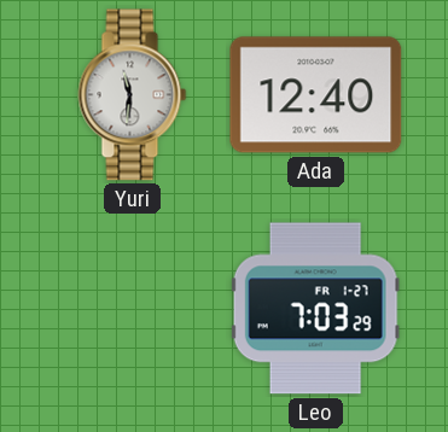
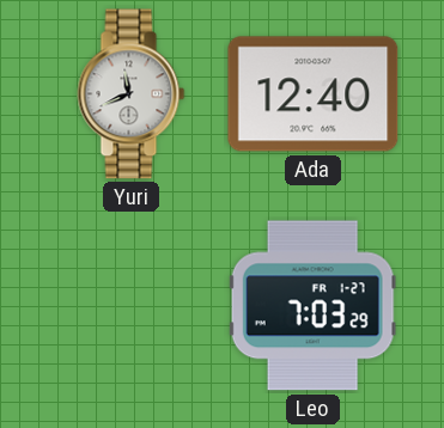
Yuri: 11:31 -> 11:41 (132, 94)
